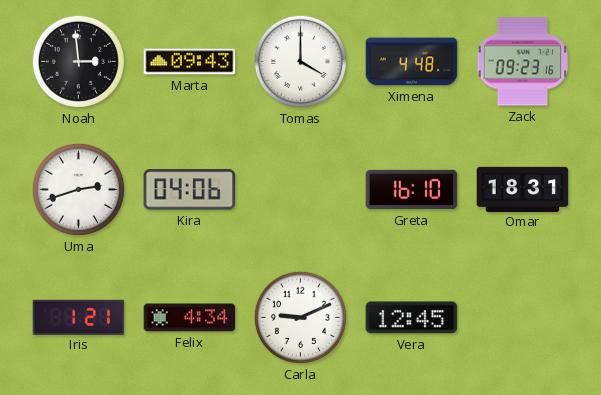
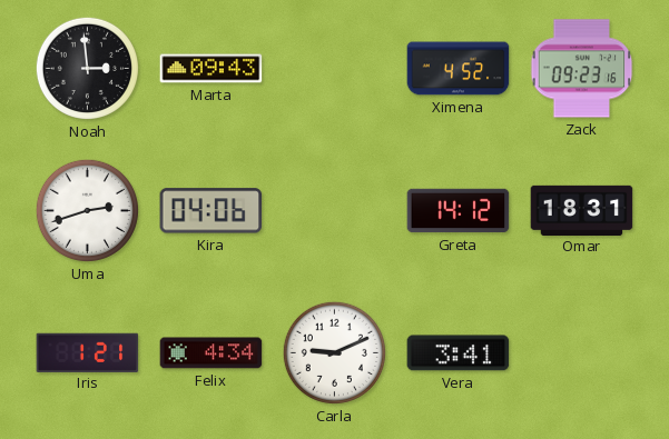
Tomas: 4:00 -> none (300, 61)
Ximena: 4:48 -> 4:52 (459, 69)
Greta: 16:10 -> 14:12 (459, 211)
Vera: 12:45 -> 3:41 (459, 353)
